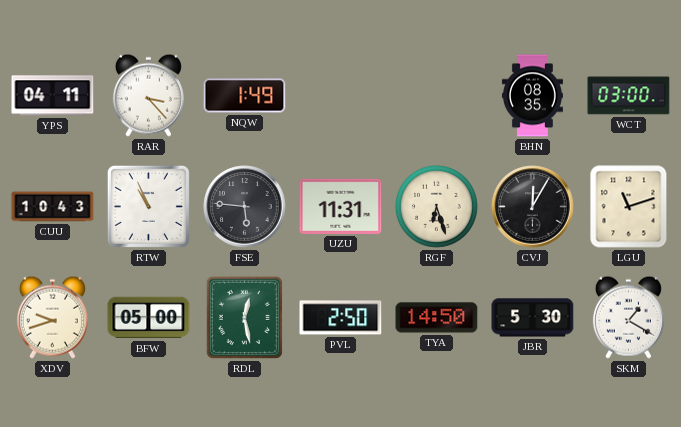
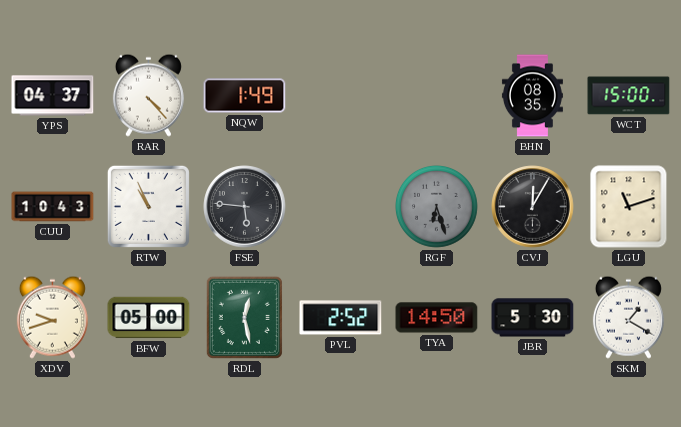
YPS: 04:11 -> 04:37 (53, 96)
RAR: 3:23 -> 4:23 (148, 95)
WCT: 03:00 -> 15:00 (629, 96)
UZU: 11:31 -> none (341, 206)
RGF dial: cream -> grey (437, 207)
PVL: 2:50 -> 2:52 (341, 318)
